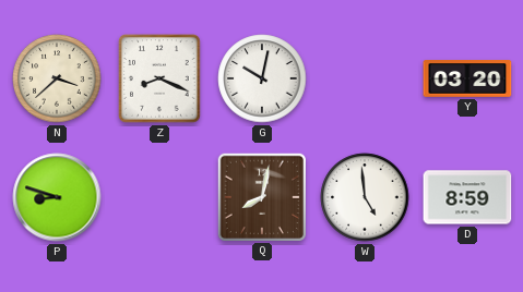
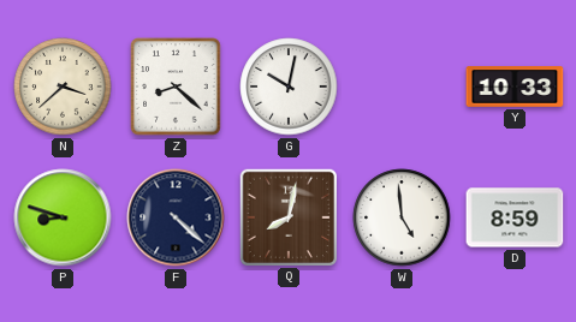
Z: 8:19 -> 8:22 (176, 87)
Y: 03:20 -> 10:33 (515, 88)
F: none -> 4:22 (176, 217)
